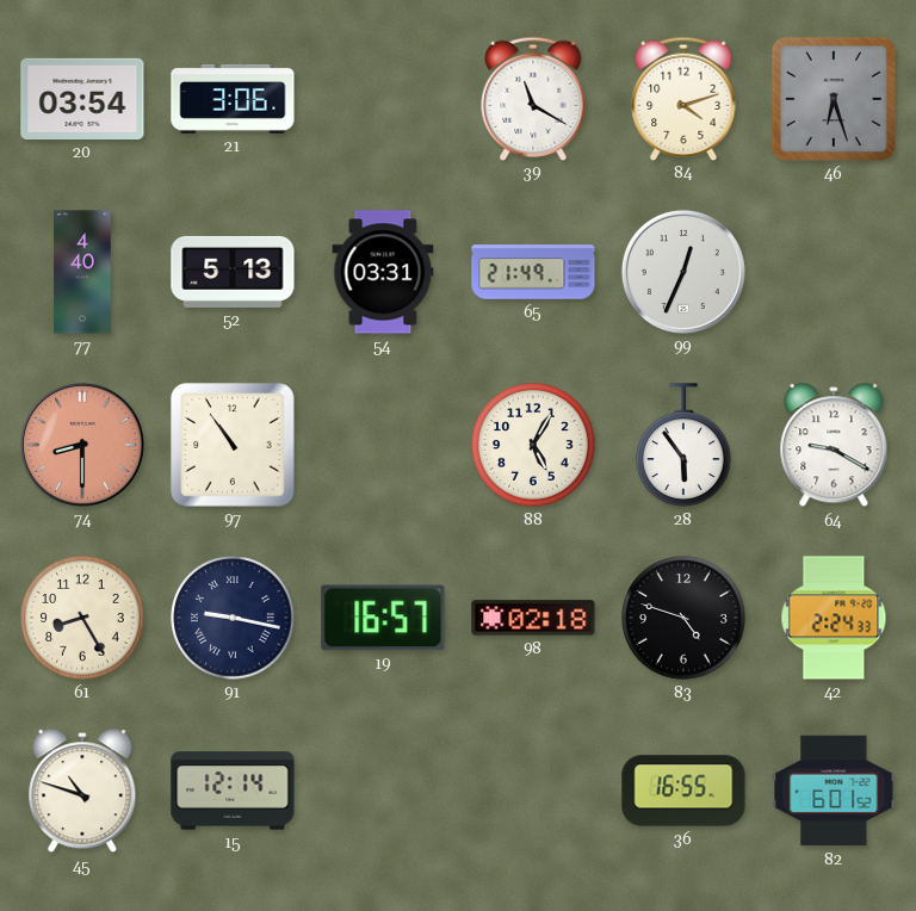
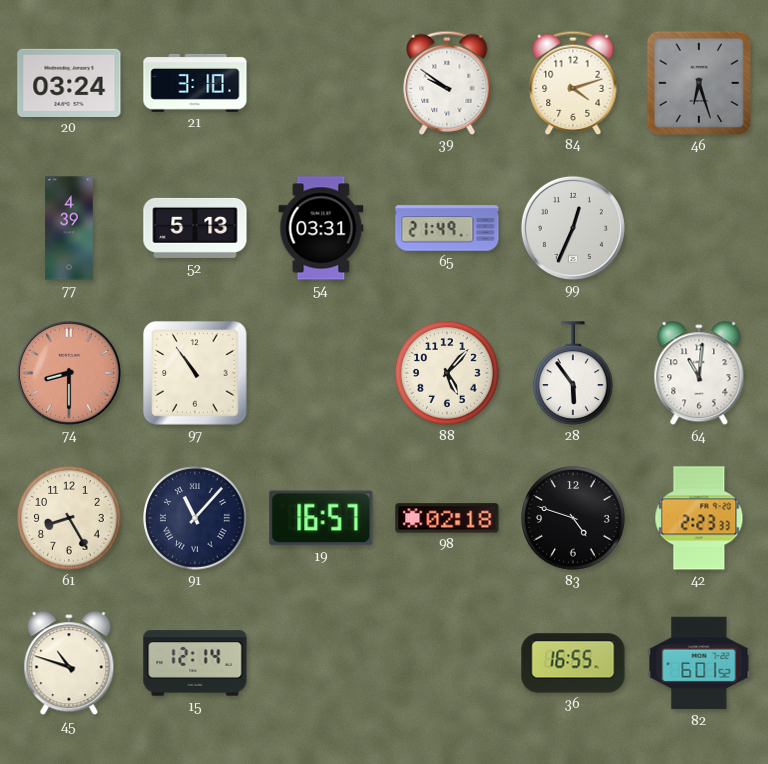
20: 03:54 -> 03:24 (69, 83)
21: 3:06 -> 3:10 (195, 83)
39: 11:20 -> 9:51 (447, 82)
77: 4:40 -> 4:39 (69, 228)
88: 5:05 -> 5:07 (447, 373)
64: 9:20 -> 11:01 (699, 374)
91: 9:17 -> 11:07 (195, 518)
42: 2:24 -> 2:23 (699, 518)
